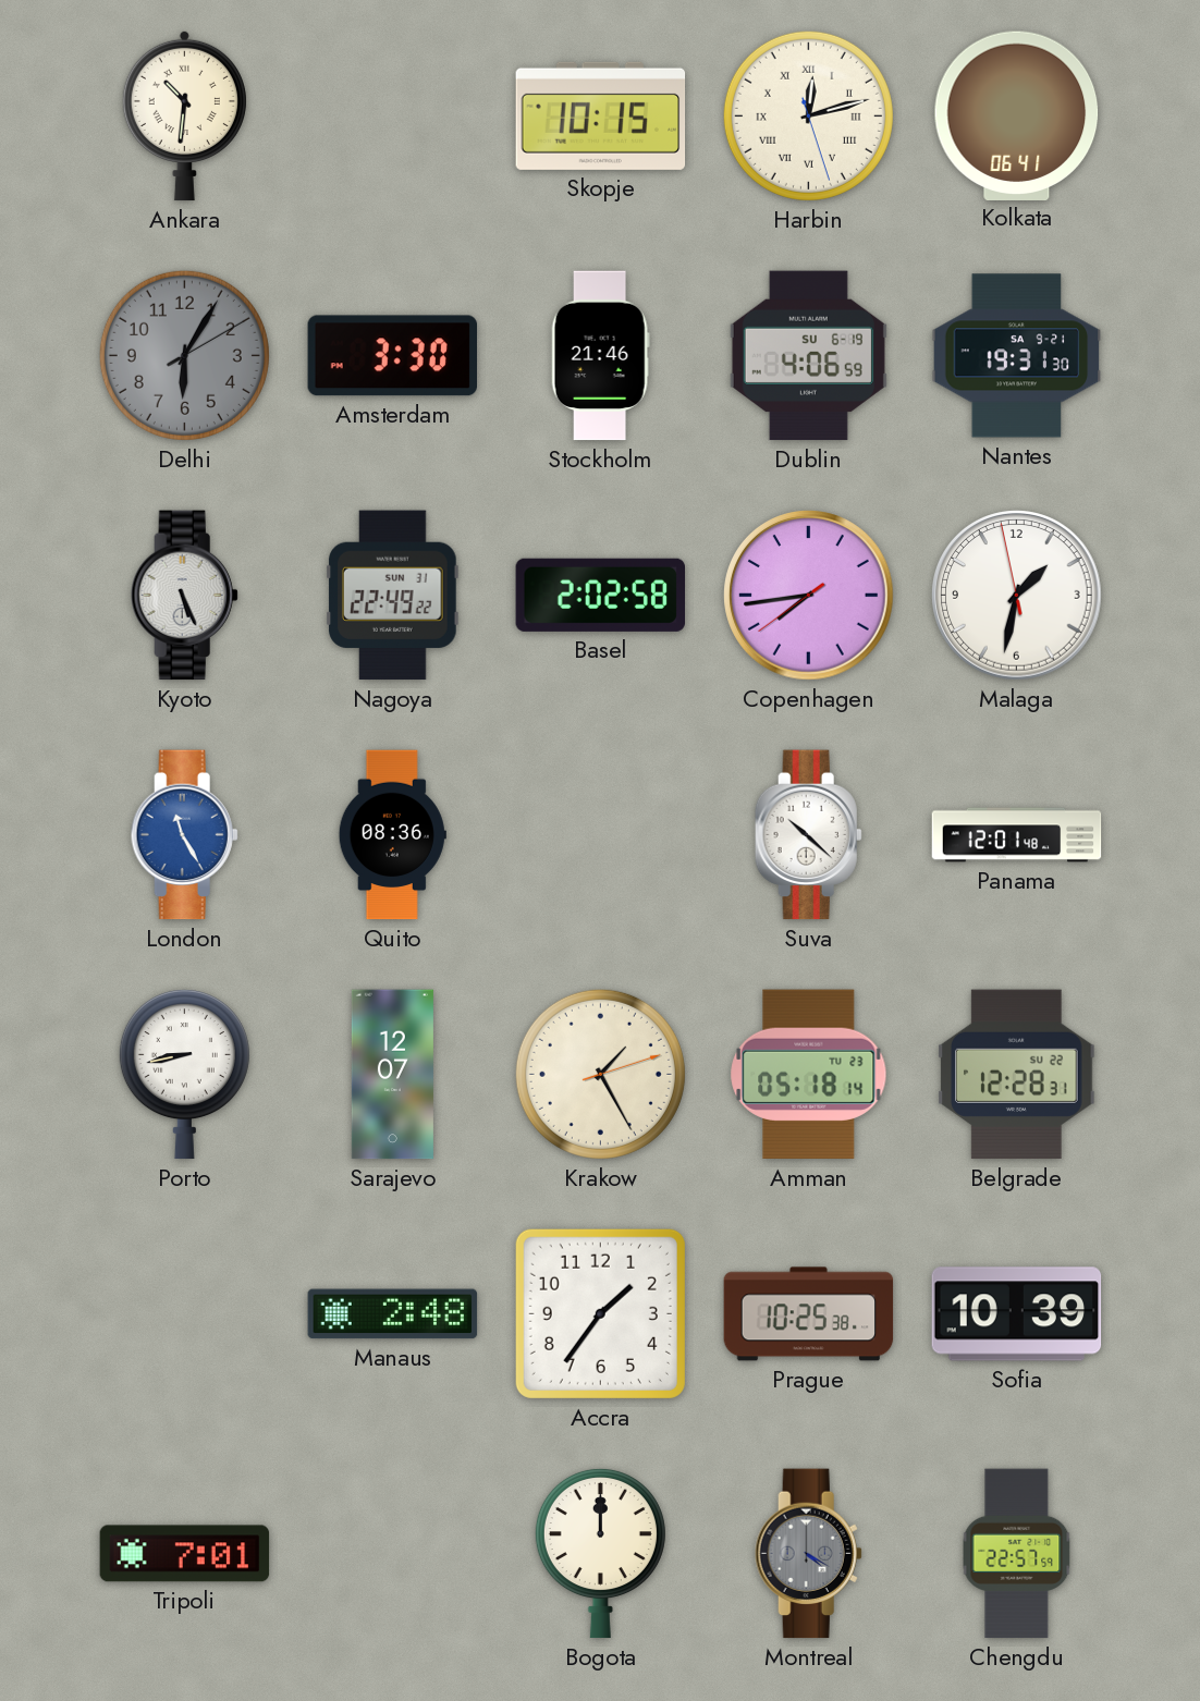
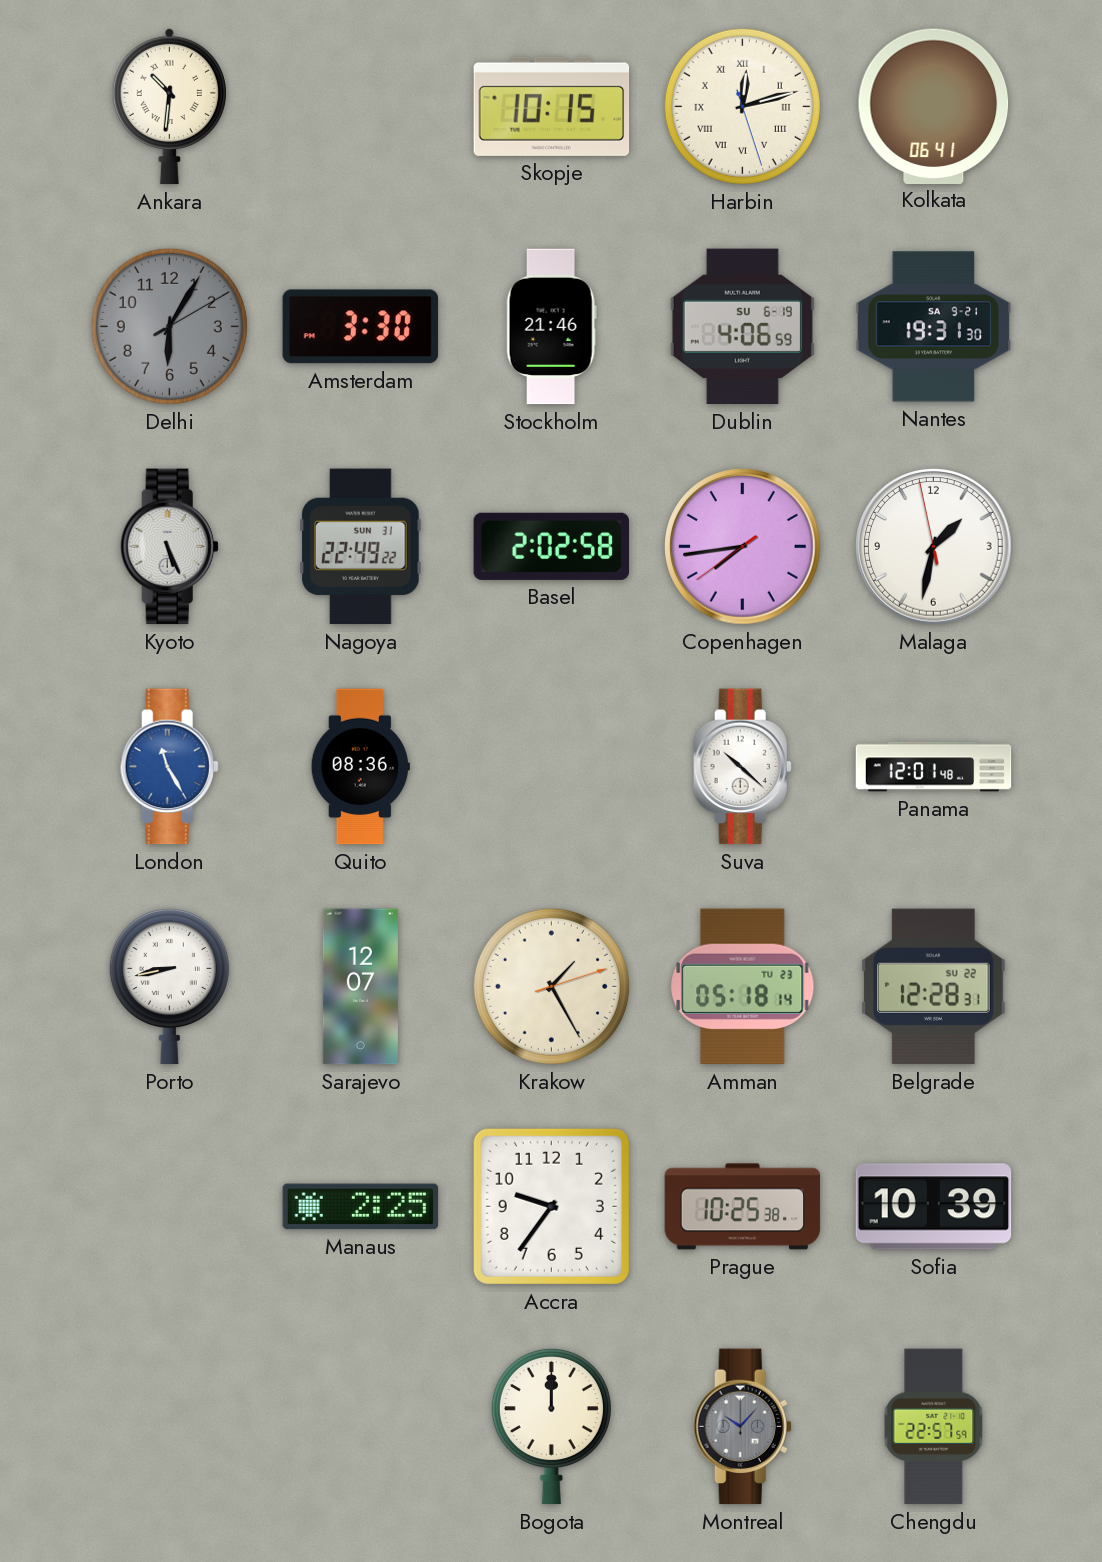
Manaus: 2:48 -> 2:25 (361, 1207)
Accra: 1:36 -> 9:36 (551, 1206)
Tripoli: 7:01 -> none (185, 1554)
Montreal: 4:20 -> 10:07 (742, 1427)
